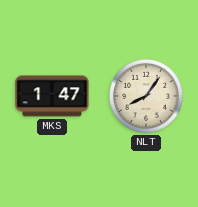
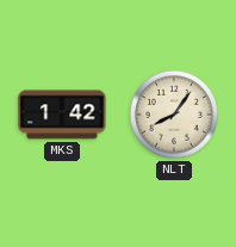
MKS: 1:47 -> 1:42 (62, 115)
